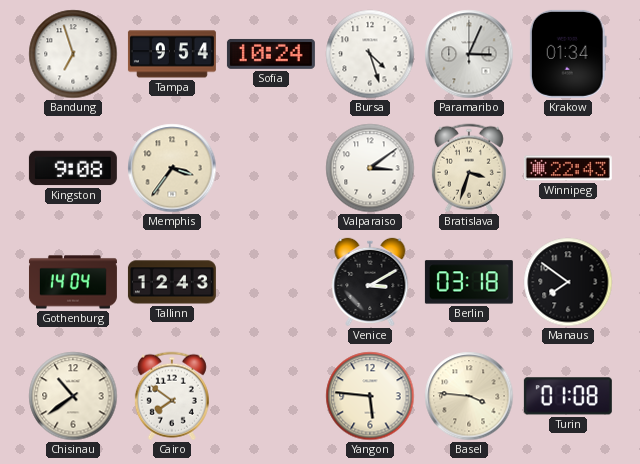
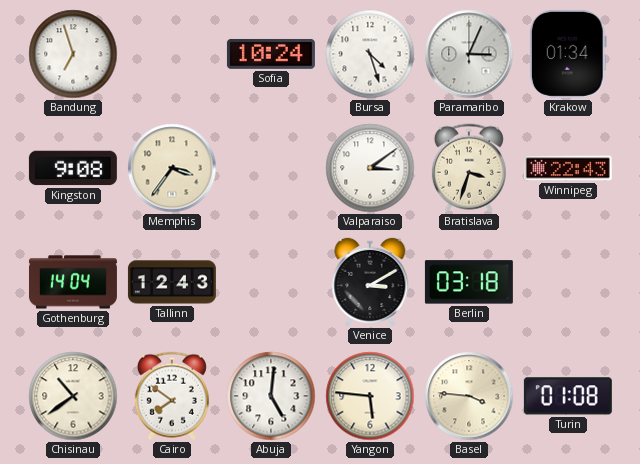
Tampa: 9:54 -> none (172, 54)
Manaus: 7:51 -> none (568, 282)
Abuja: none -> 5:01 (271, 396)
